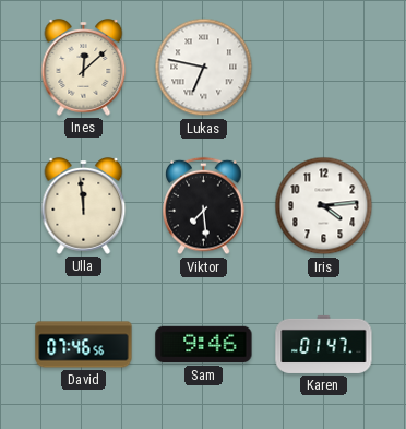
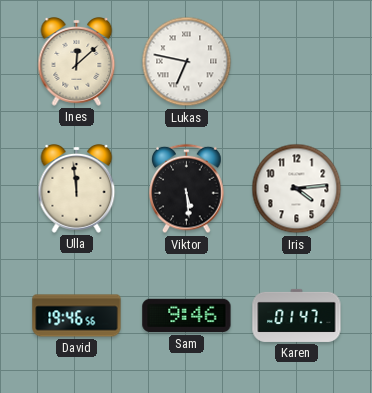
Viktor: 7:29 -> 5:29 (187, 189)
David: 07:46 -> 19:46 (77, 316)
